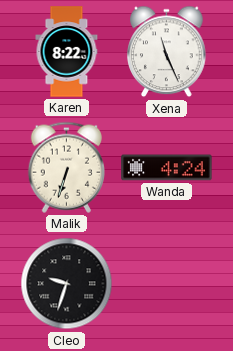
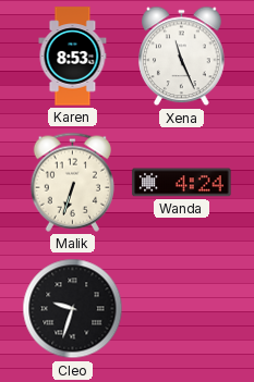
Karen: 8:22 -> 8:53 (73, 57)
